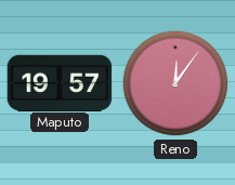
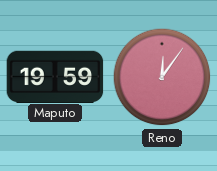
Maputo: 19:57 -> 19:59 (55, 76)
